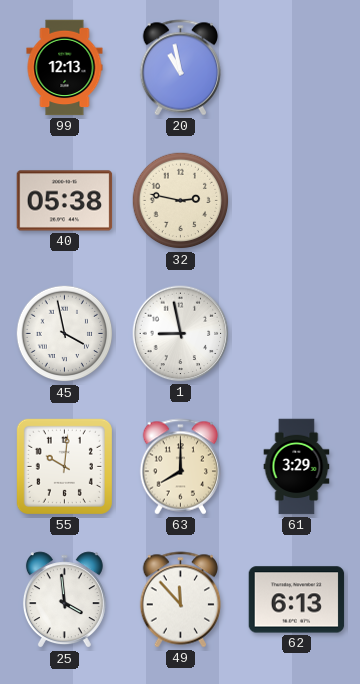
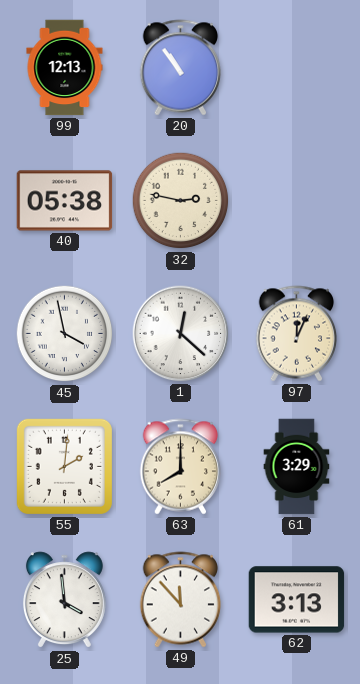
20: 10:58 -> 10:54 (181, 68)
1: 8:58 -> 12:22 (181, 334)
97: none -> 12:04 (297, 334)
55: 10:01 -> 2:01 (64, 466)
62: 6:13 -> 3:13 (297, 600)
